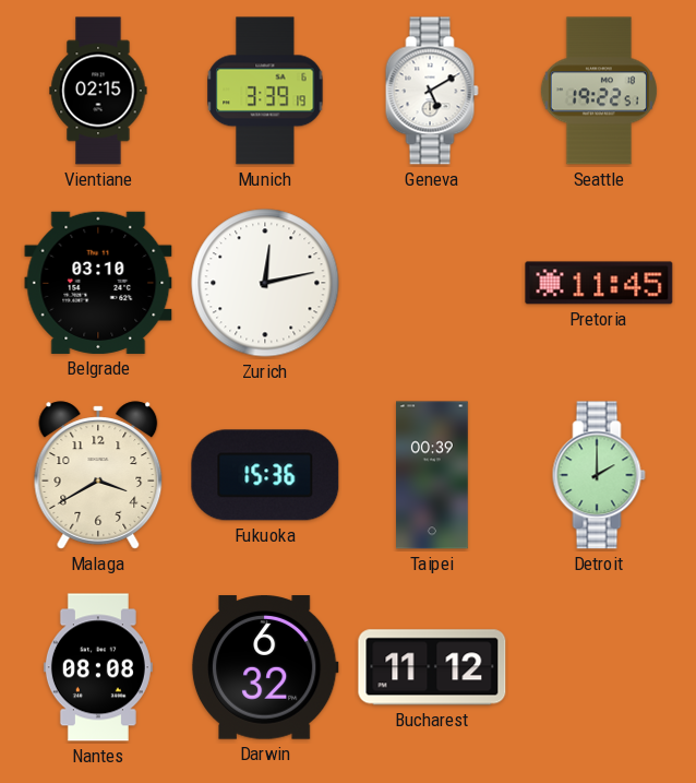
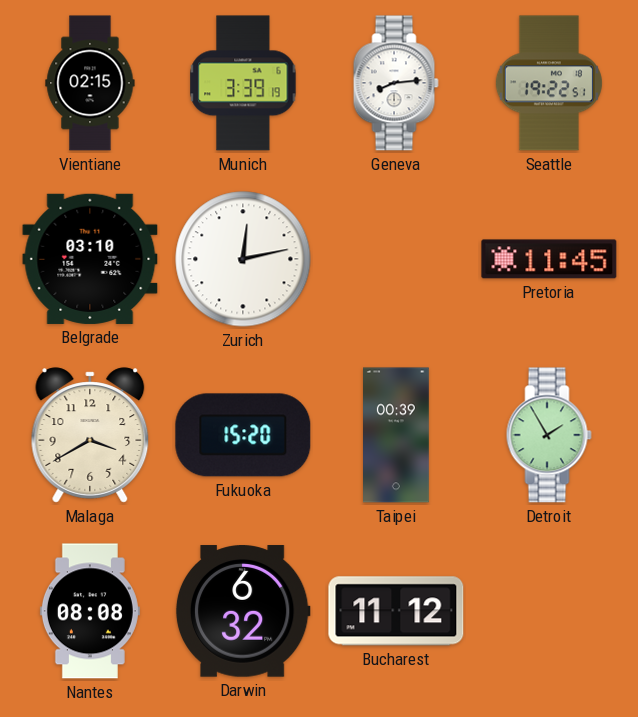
Geneva: 5:10 -> 8:14 (396, 83)
Fukuoka: 15:36 -> 15:20 (243, 435)
Detroit: 2:00 -> 1:55 (549, 435)
